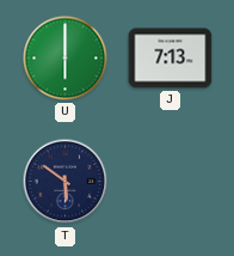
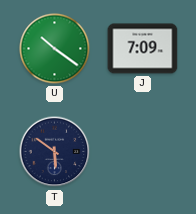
U: 6:00 -> 10:21 (55, 49)
J: 7:13 -> 7:09 (143, 49)
